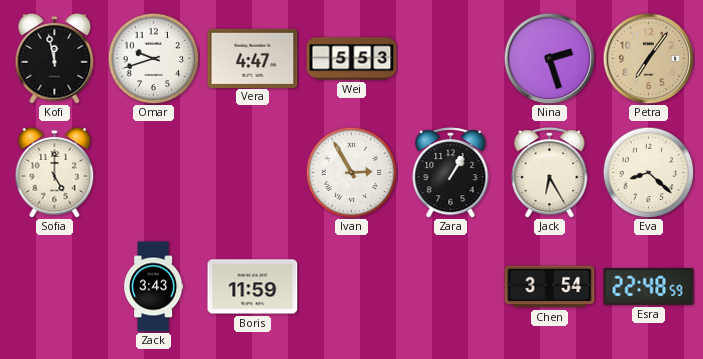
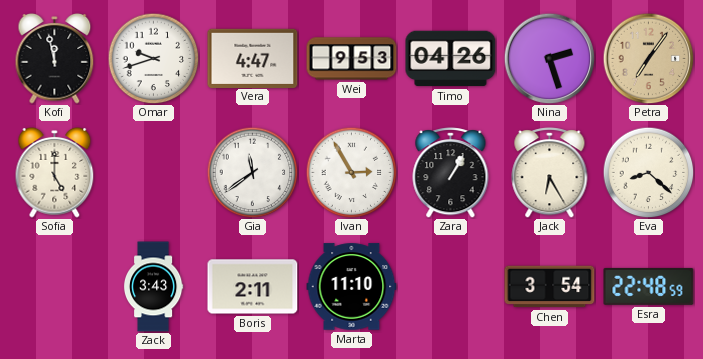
Wei: 5:53 -> 9:53 (352, 59)
Timo: none -> 04:26 (451, 59)
Gia: none -> 11:39 (252, 172)
Boris: 11:59 -> 2:11 (253, 287)
Marta: none -> 11:10 (352, 287)
